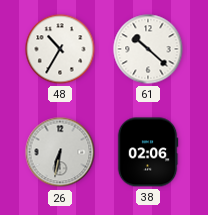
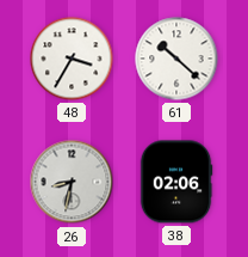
48: 10:35 -> 3:35 (72, 59)
26: 6:32 -> 8:32 (72, 182)
